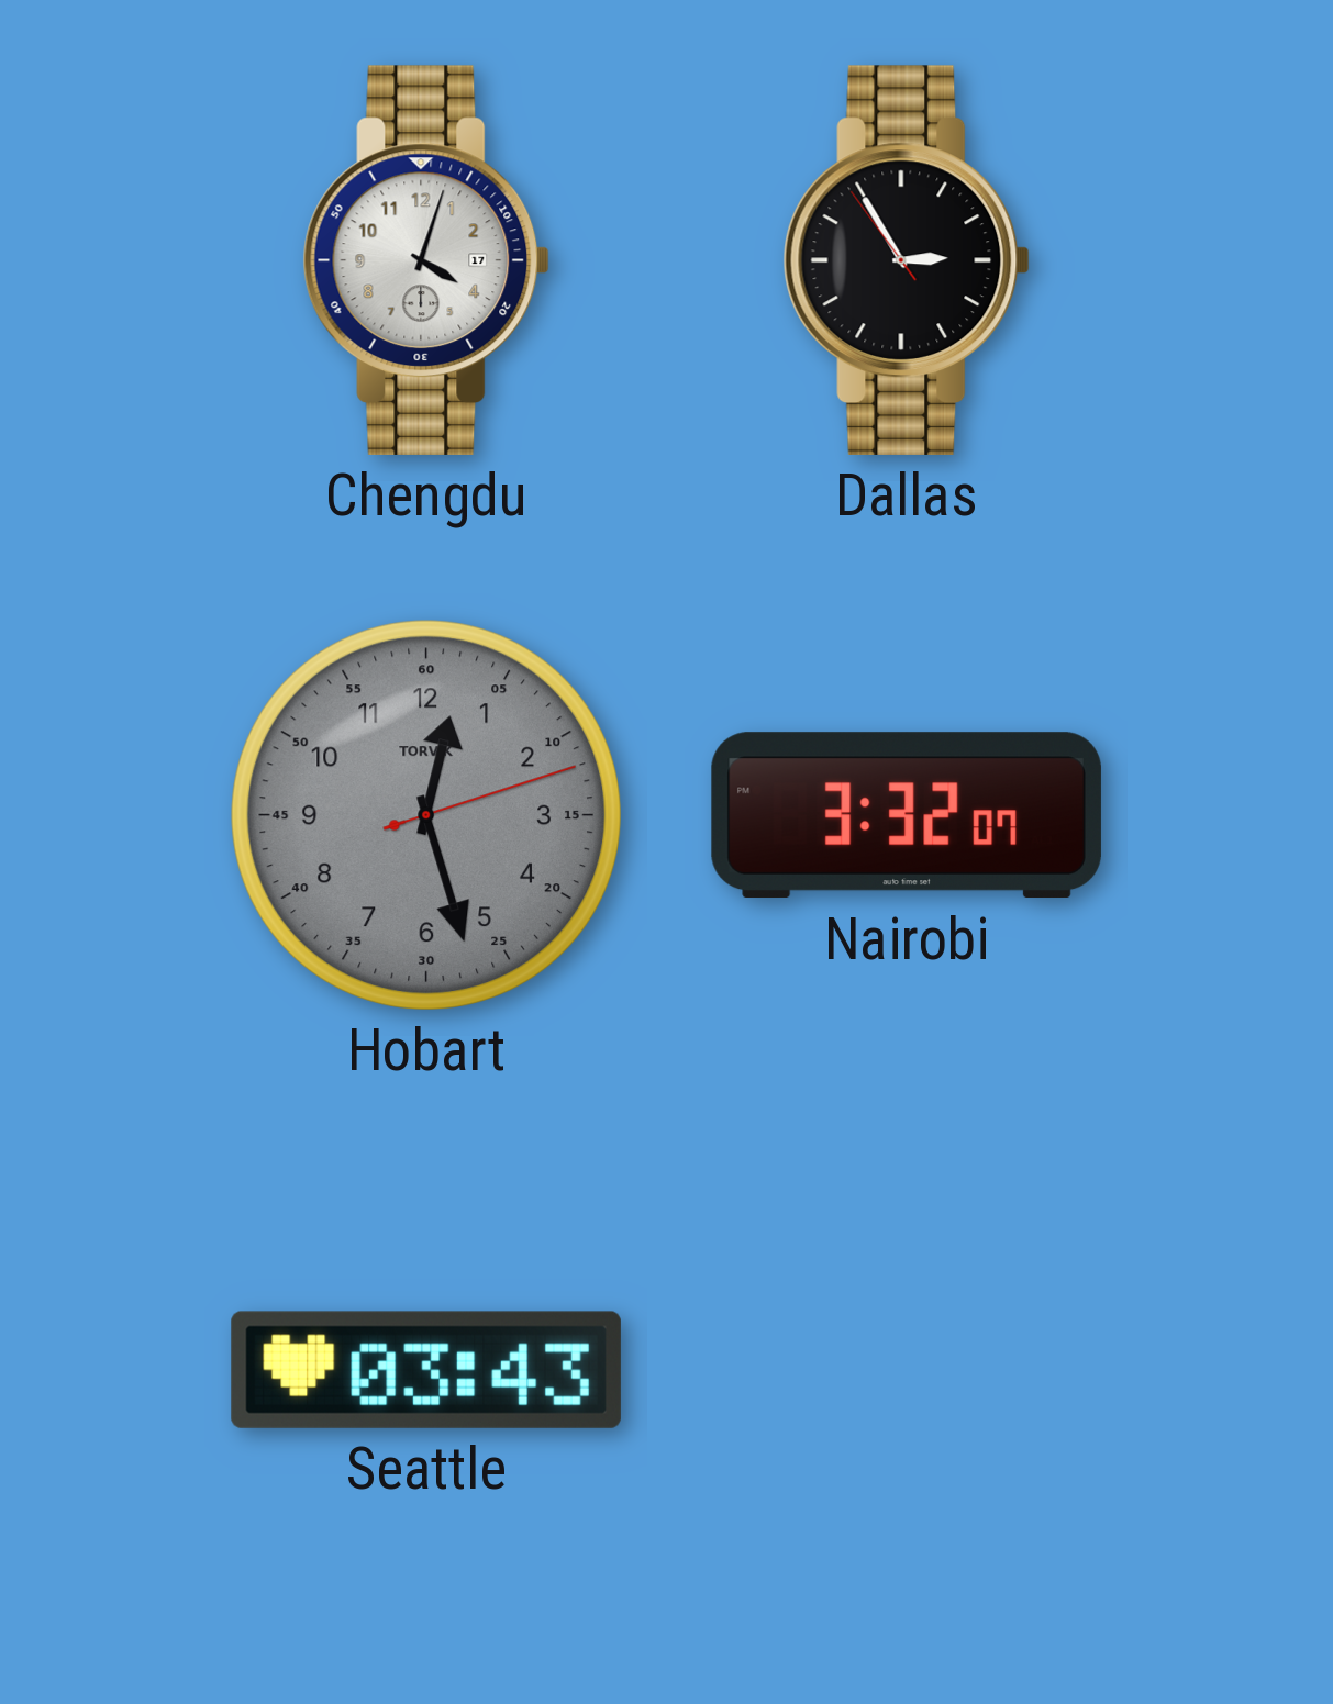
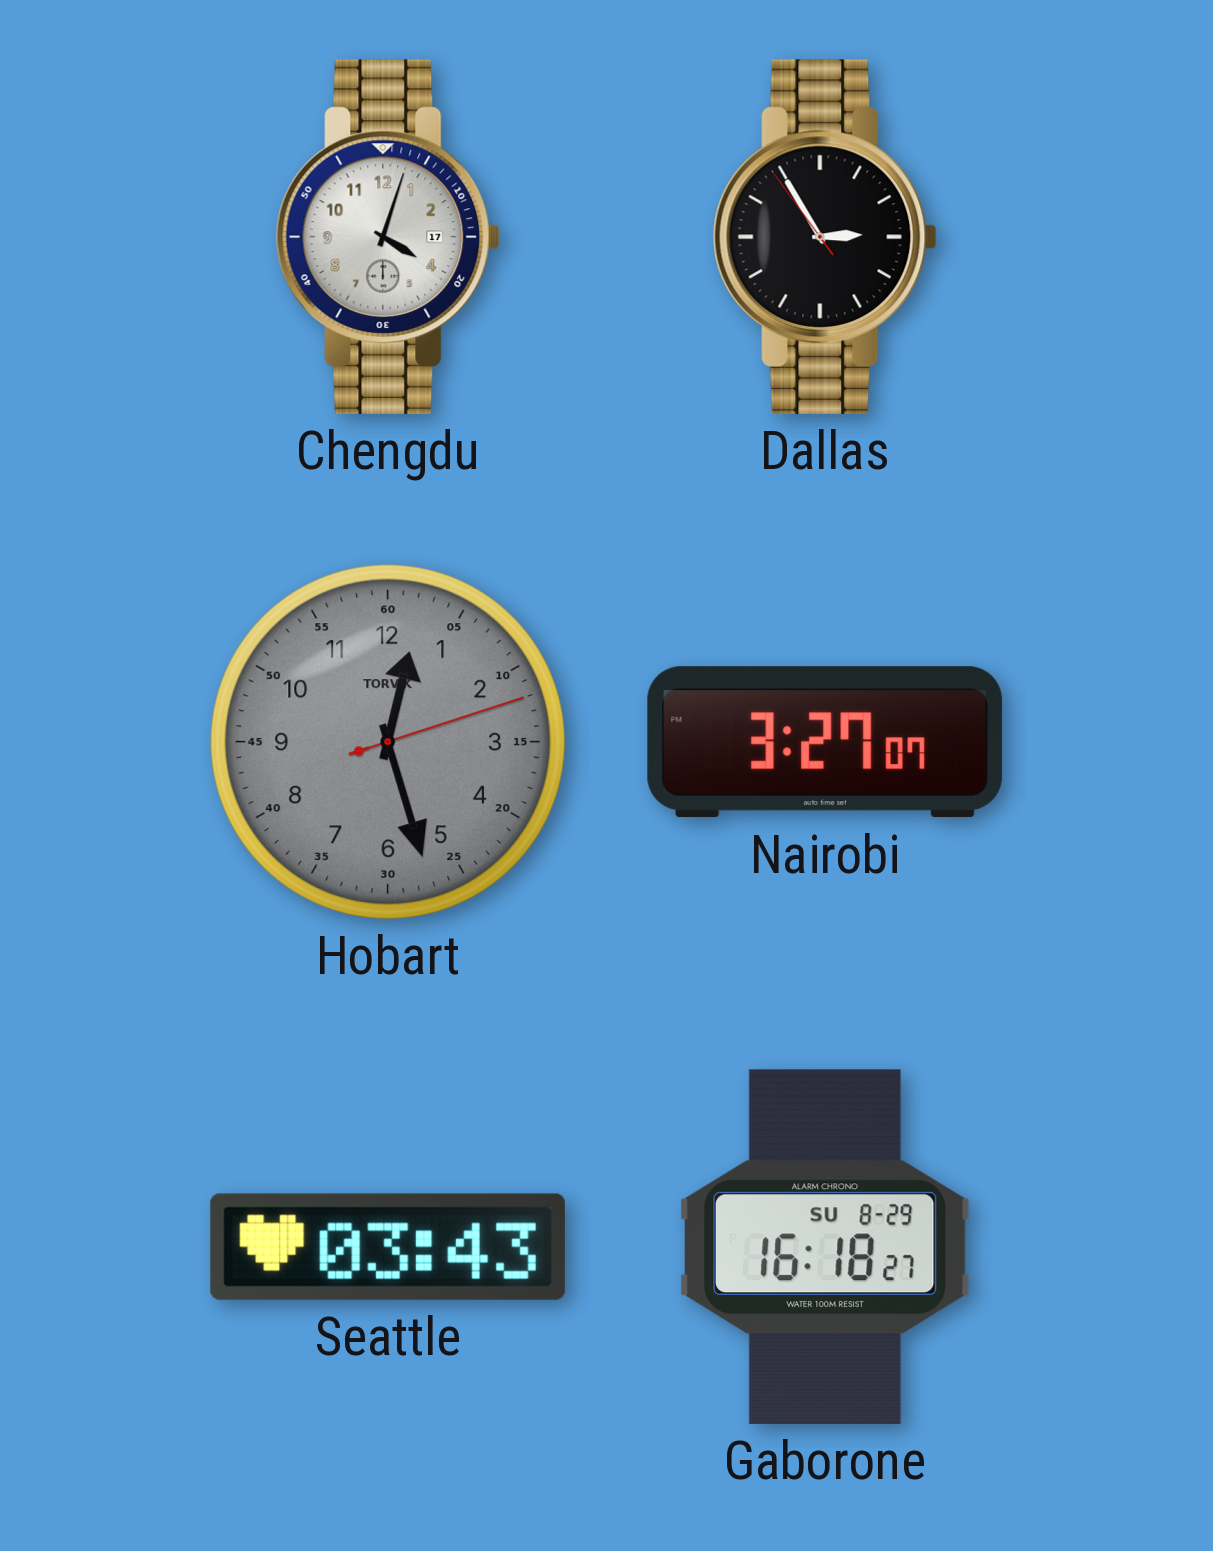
Nairobi: 3:32 -> 3:27 (825, 742)
Gaborone: none -> 16:18 (825, 1247)
